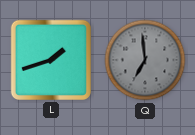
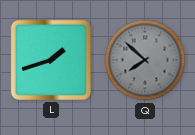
Q: 6:59 -> 7:52 (145, 60)
